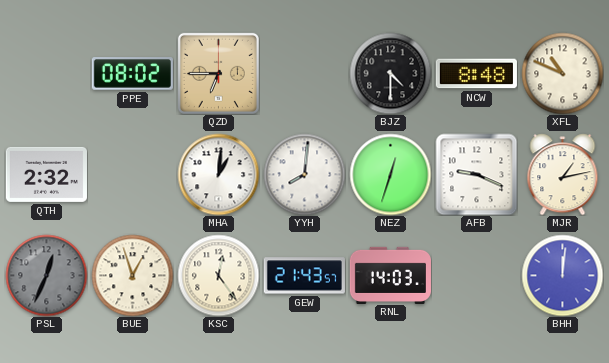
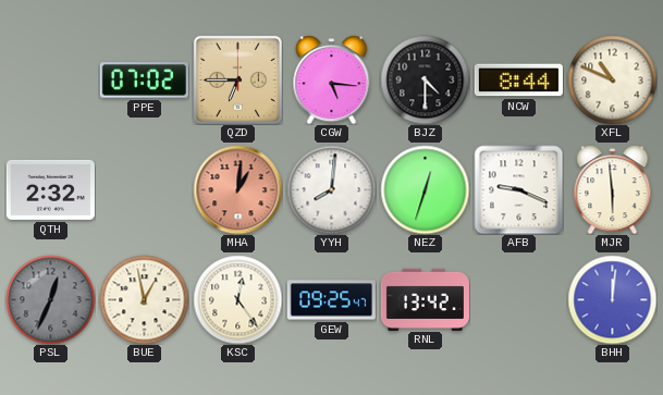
PPE: 08:02 -> 07:02 (144, 81)
CGW: none -> 5:16 (332, 79)
NCW: 8:48 -> 8:44 (518, 81)
MHA dial: white -> salmon (237, 189)
MJR: 1:13 -> 5:59 (613, 189)
BUE: 12:57 -> 12:58 (144, 299)
GEW: 21:43 -> 09:25 (331, 300)
RNL: 14:03 -> 13:42 (425, 299)
